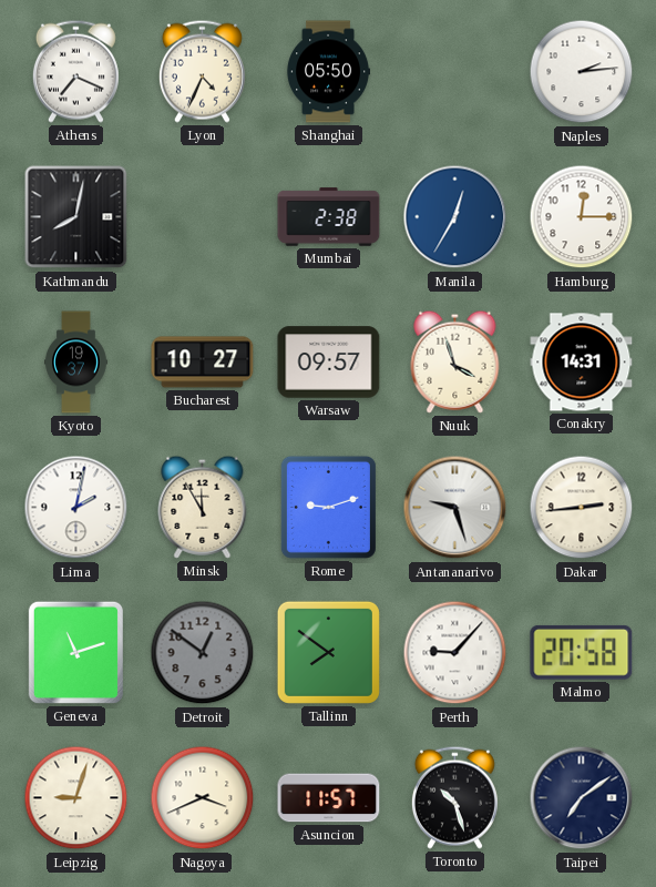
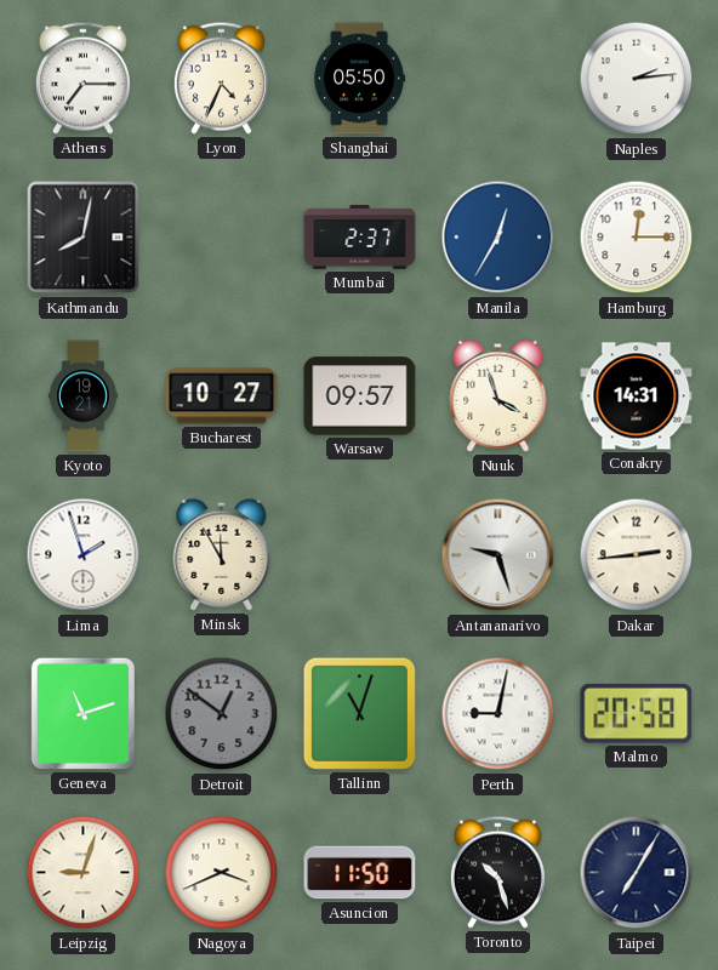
Athens: 7:19 -> 7:15 (82, 78)
Mumbai: 2:38 -> 2:37 (360, 238)
Kyoto: 19:37 -> 19:21 (84, 396)
Lima: 2:02 -> 1:57 (84, 555)
Rome: 9:12 -> none (328, 507)
Tallinn: 7:51 -> 11:03 (359, 713)
Perth: 9:07 -> 9:02 (498, 714)
Asuncion: 11:57 -> 11:50 (360, 873)
Taipei: 7:09 -> 7:05 (637, 873)
